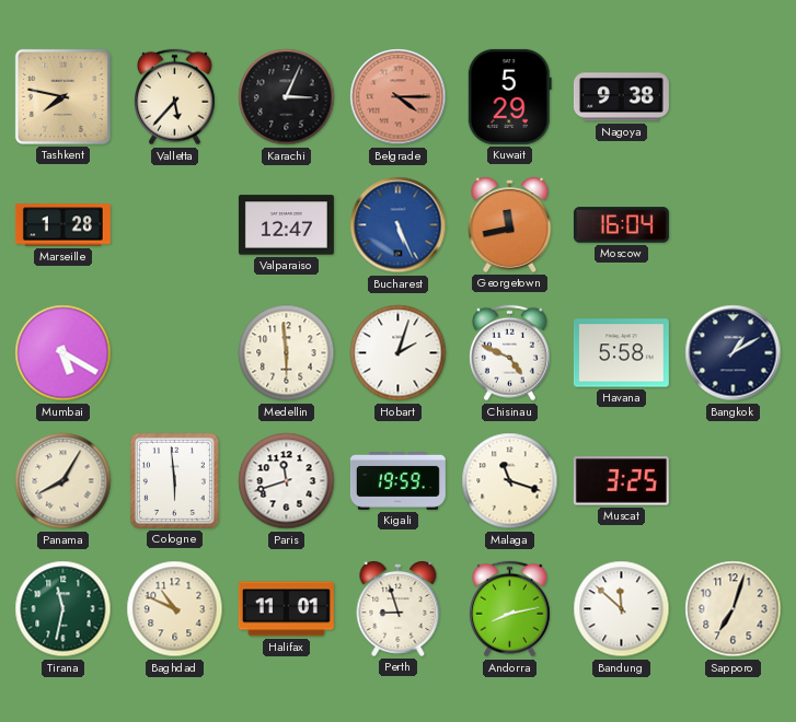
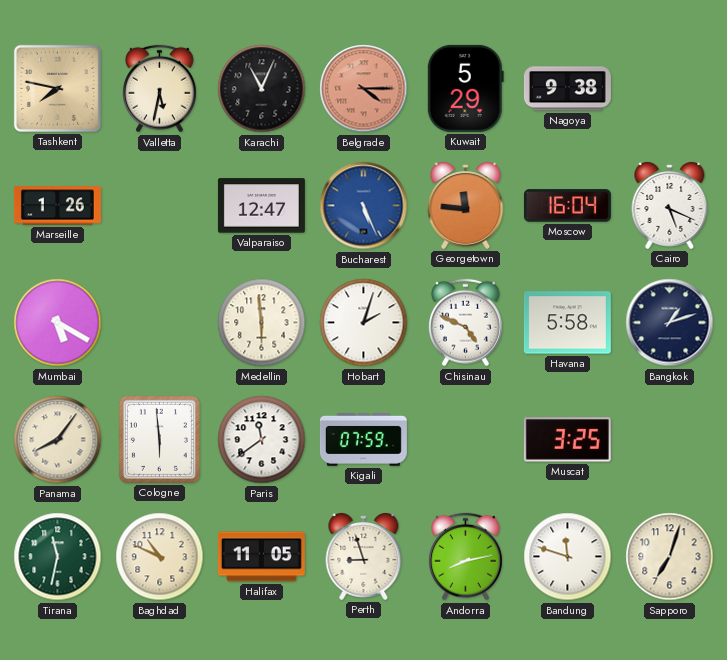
Valletta: 5:37 -> 5:32 (160, 89)
Karachi: 3:04 -> 11:04 (262, 89)
Marseille: 1:28 -> 1:26 (57, 206)
Georgetown: 11:43 -> 11:46 (466, 206)
Cairo: none -> 5:19 (670, 206)
Bangkok: 1:10 -> 1:12 (670, 323)
Panama: 8:05 -> 8:06 (58, 440)
Paris: 11:42 -> 11:39 (262, 440)
Kigali: 19:59 -> 07:59 (363, 439)
Malaga: 11:18 -> none (510, 481)
Halifax: 11:01 -> 11:05 (261, 557)
Bandung: 11:52 -> 11:48 (568, 557)
